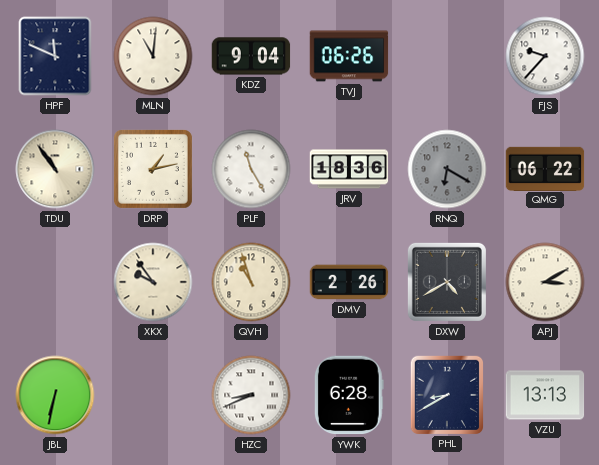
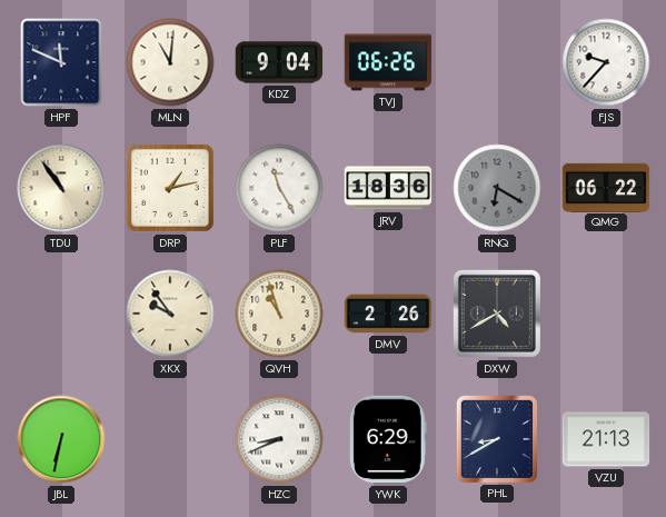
APJ: 3:10 -> none (545, 282)
YWK: 6:28 -> 6:29 (388, 439)
VZU: 13:13 -> 21:13 (606, 439)
